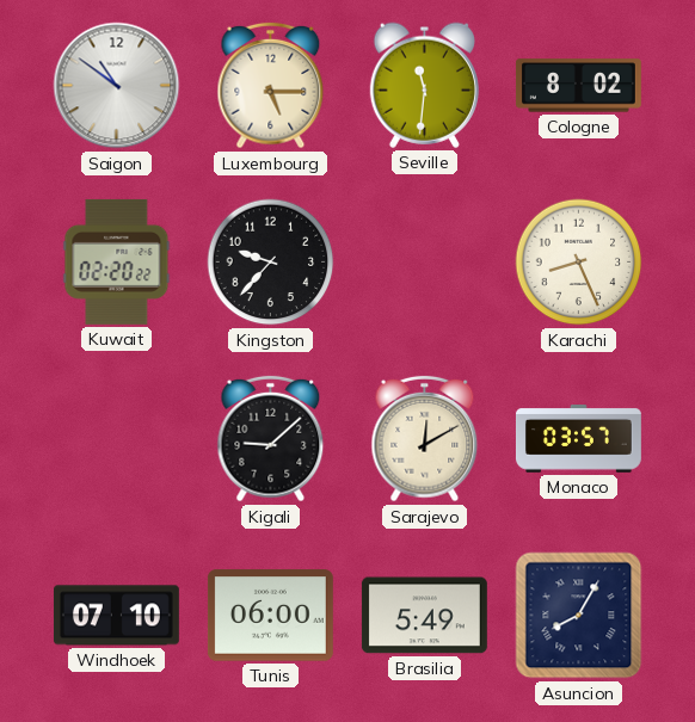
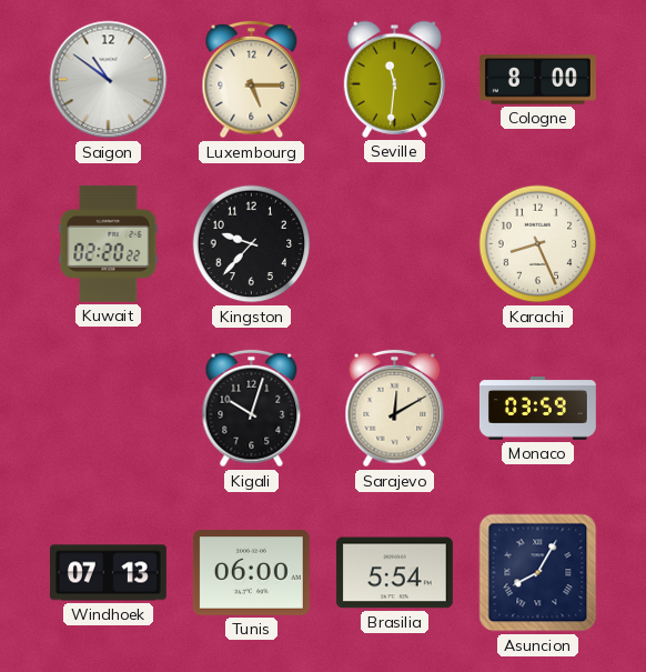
Cologne: 8:02 -> 8:00 (537, 80)
Kigali: 9:08 -> 10:03 (252, 409)
Monaco: 03:57 -> 03:59 (537, 409)
Windhoek: 07:10 -> 07:13 (108, 573)
Brasilia: 5:49 -> 5:54 (394, 573)
